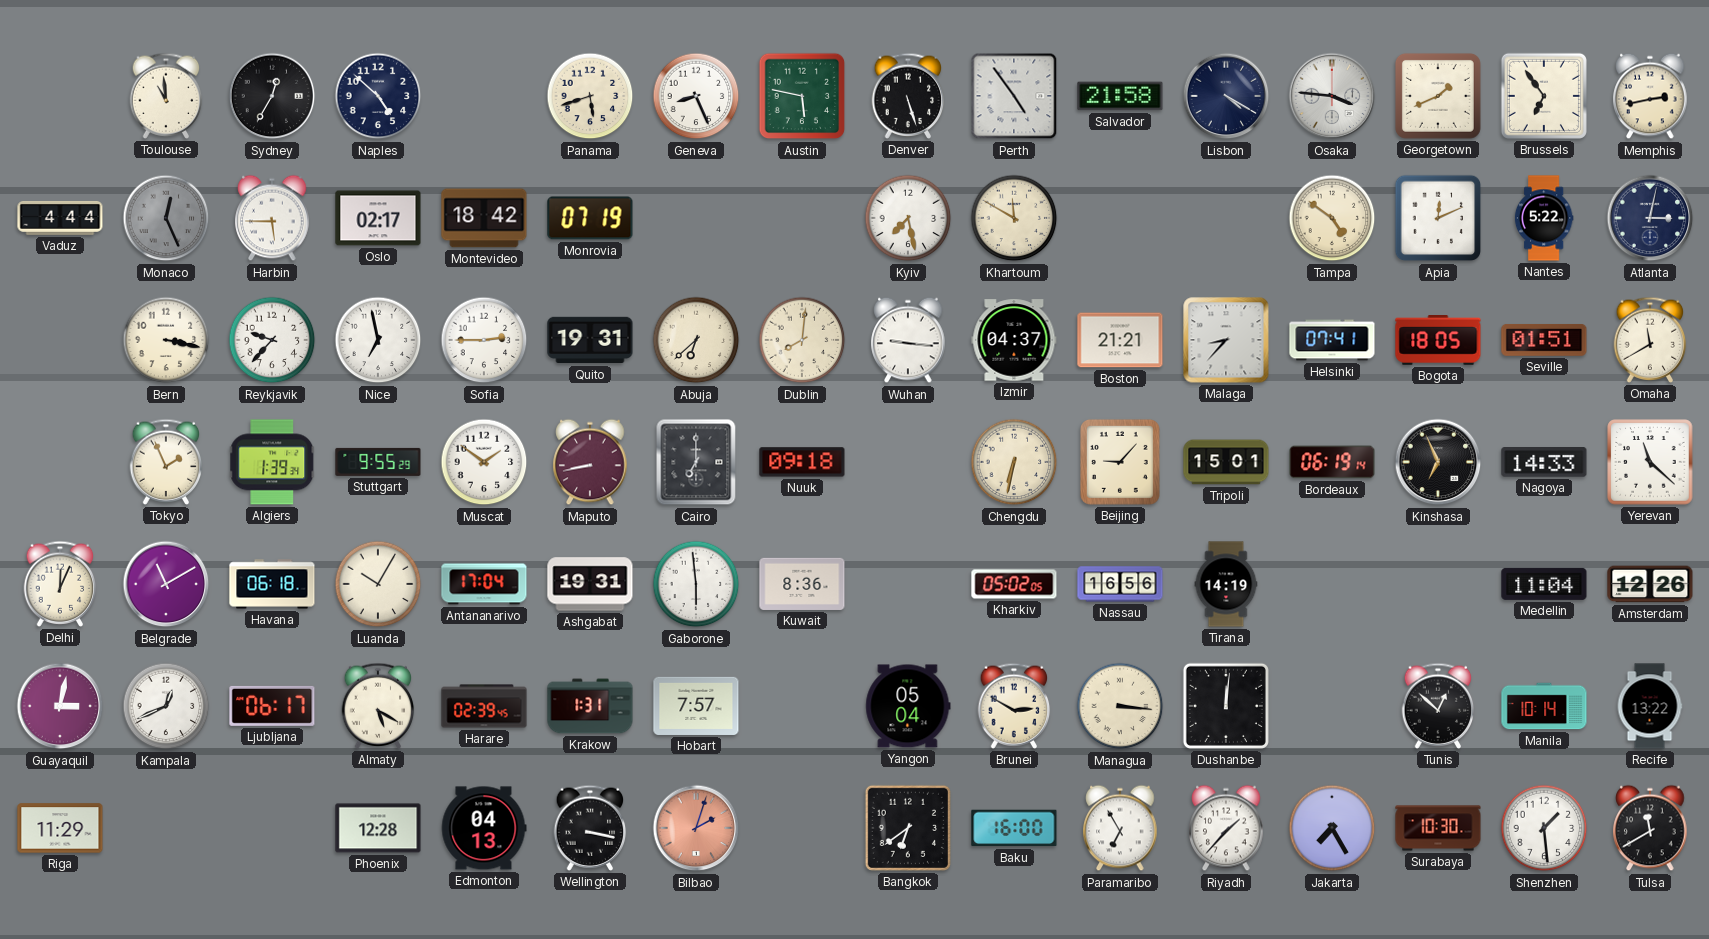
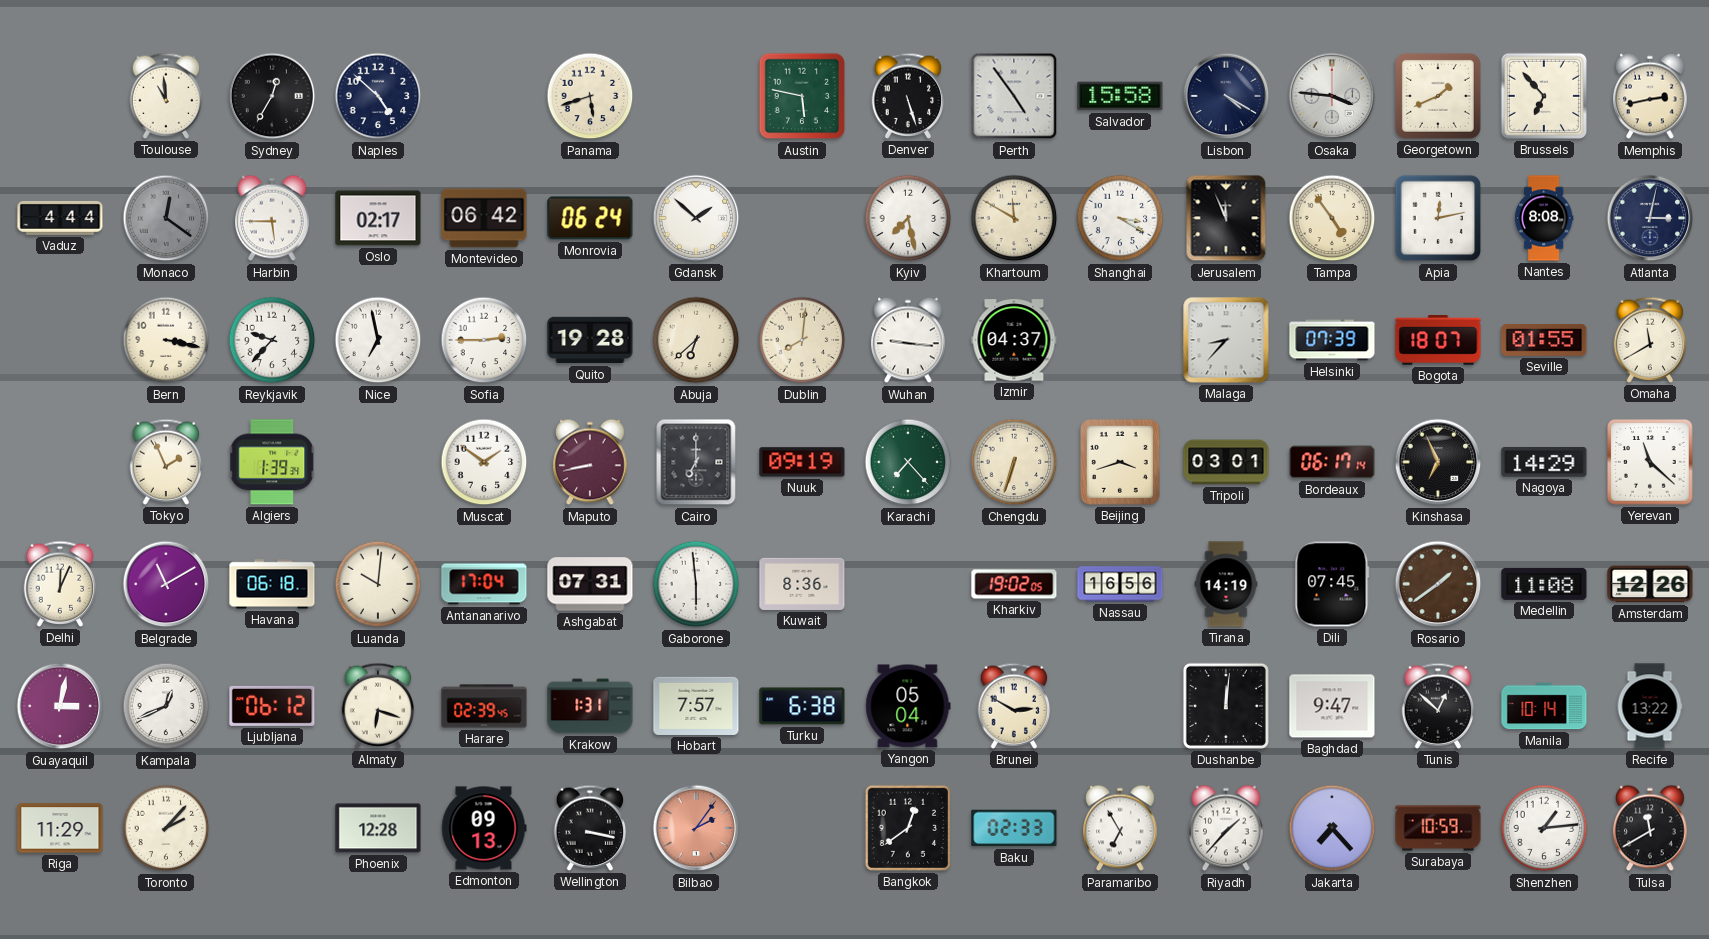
Geneva: 8:26 -> none (696, 96)
Salvador: 21:58 -> 15:58 (1120, 96)
Brussels: 6:54 -> 6:53 (1544, 96)
Monaco: 12:26 -> 12:21 (166, 218)
Montevideo: 18:42 -> 06:42 (484, 218)
Monrovia: 07:19 -> 06:24 (590, 218)
Gdansk: none -> 1:52 (696, 218)
Shanghai: none -> 3:20 (1120, 218)
Jerusalem: none -> 11:56 (1226, 218)
Tampa: 4:51 -> 4:54 (1332, 218)
Apia: 12:11 -> 12:13 (1438, 218)
Nantes: 5:22 -> 8:08 (1544, 218)
Quito: 19:31 -> 19:28 (590, 340)
Boston: 21:21 -> none (1120, 340)
Helsinki: 07:41 -> 07:39 (1332, 340)
Bogota: 18:05 -> 18:07 (1438, 341)
Seville: 01:51 -> 01:55 (1544, 340)
Stuttgart: 9:55 -> none (378, 462)
Nuuk: 09:18 -> 09:19 (802, 462)
Karachi: none -> 7:23 (908, 462)
Chengdu: 6:32 -> 6:33 (1014, 462)
Beijing: 9:07 -> 3:42 (1120, 462)
Tripoli: 15:01 -> 03:01 (1226, 462)
Bordeaux: 06:19 -> 06:17 (1332, 462)
Nagoya: 14:33 -> 14:29 (1544, 462)
Luanda: 10:05 -> 10:01 (378, 584)
Ashgabat: 19:31 -> 07:31 (590, 584)
Kharkiv: 05:02 -> 19:02 (1014, 584)
Dili: none -> 07:45 (1332, 584)
Rosario: none -> 1:39 (1438, 584)
Medellin: 11:04 -> 11:08 (1544, 584)
Ljubljana: 06:17 -> 06:12 (272, 706)
Almaty: 5:20 -> 6:18 (378, 706)
Turku: none -> 6:38 (802, 706)
Managua: 3:16 -> none (1120, 706)
Baghdad: none -> 9:47 (1332, 706)
Toronto: none -> 2:07 (166, 828)
Edmonton: 04:13 -> 09:13 (484, 828)
Bilbao: 2:03 -> 2:06 (696, 828)
Bangkok: 6:39 -> 12:39 (908, 828)
Baku: 16:00 -> 02:33 (1014, 828)
Jakarta: 7:25 -> 7:23 (1332, 828)
Surabaya: 10:30 -> 10:59 (1438, 828)
Shenzhen: 1:29 -> 1:14 (1544, 828)
